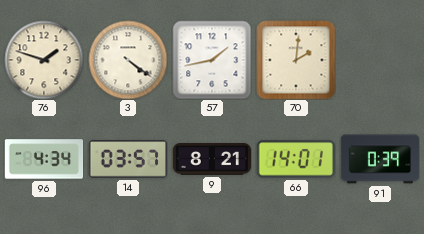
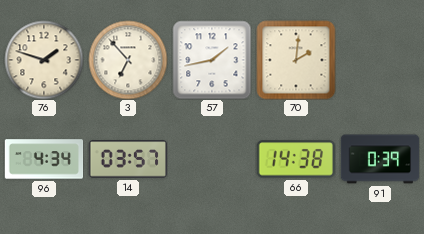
3: 4:21 -> 6:53 (128, 60)
9: 8:21 -> none (212, 160)
66: 14:01 -> 14:38 (296, 159)
